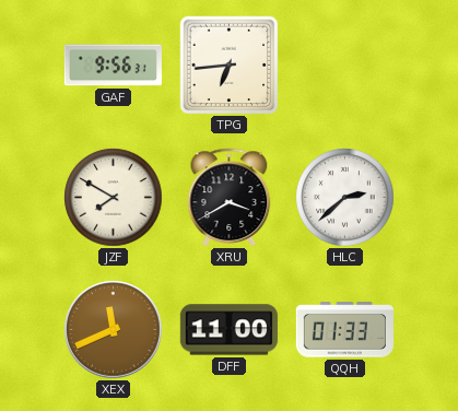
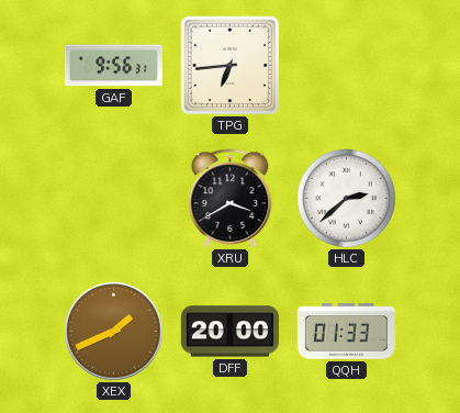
JZF: 7:50 -> none (114, 198)
XEX: 11:41 -> 1:41 (114, 332)
DFF: 11:00 -> 20:00 (229, 332)
